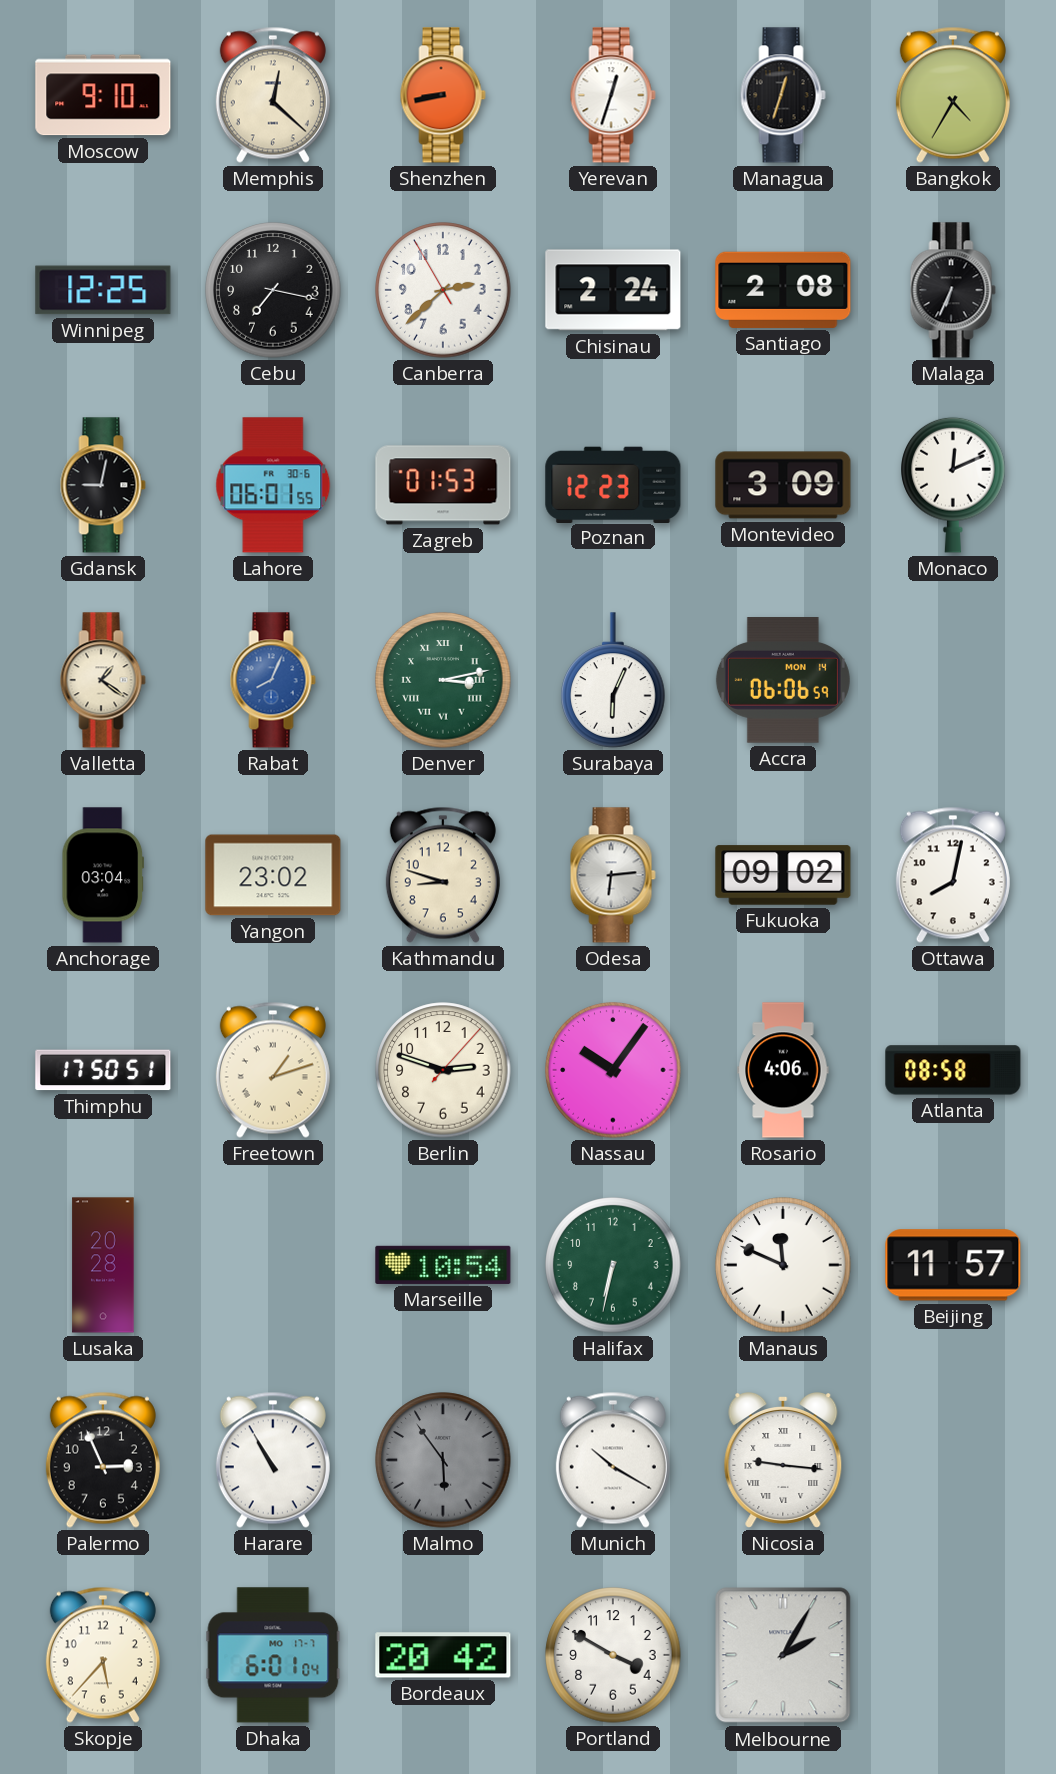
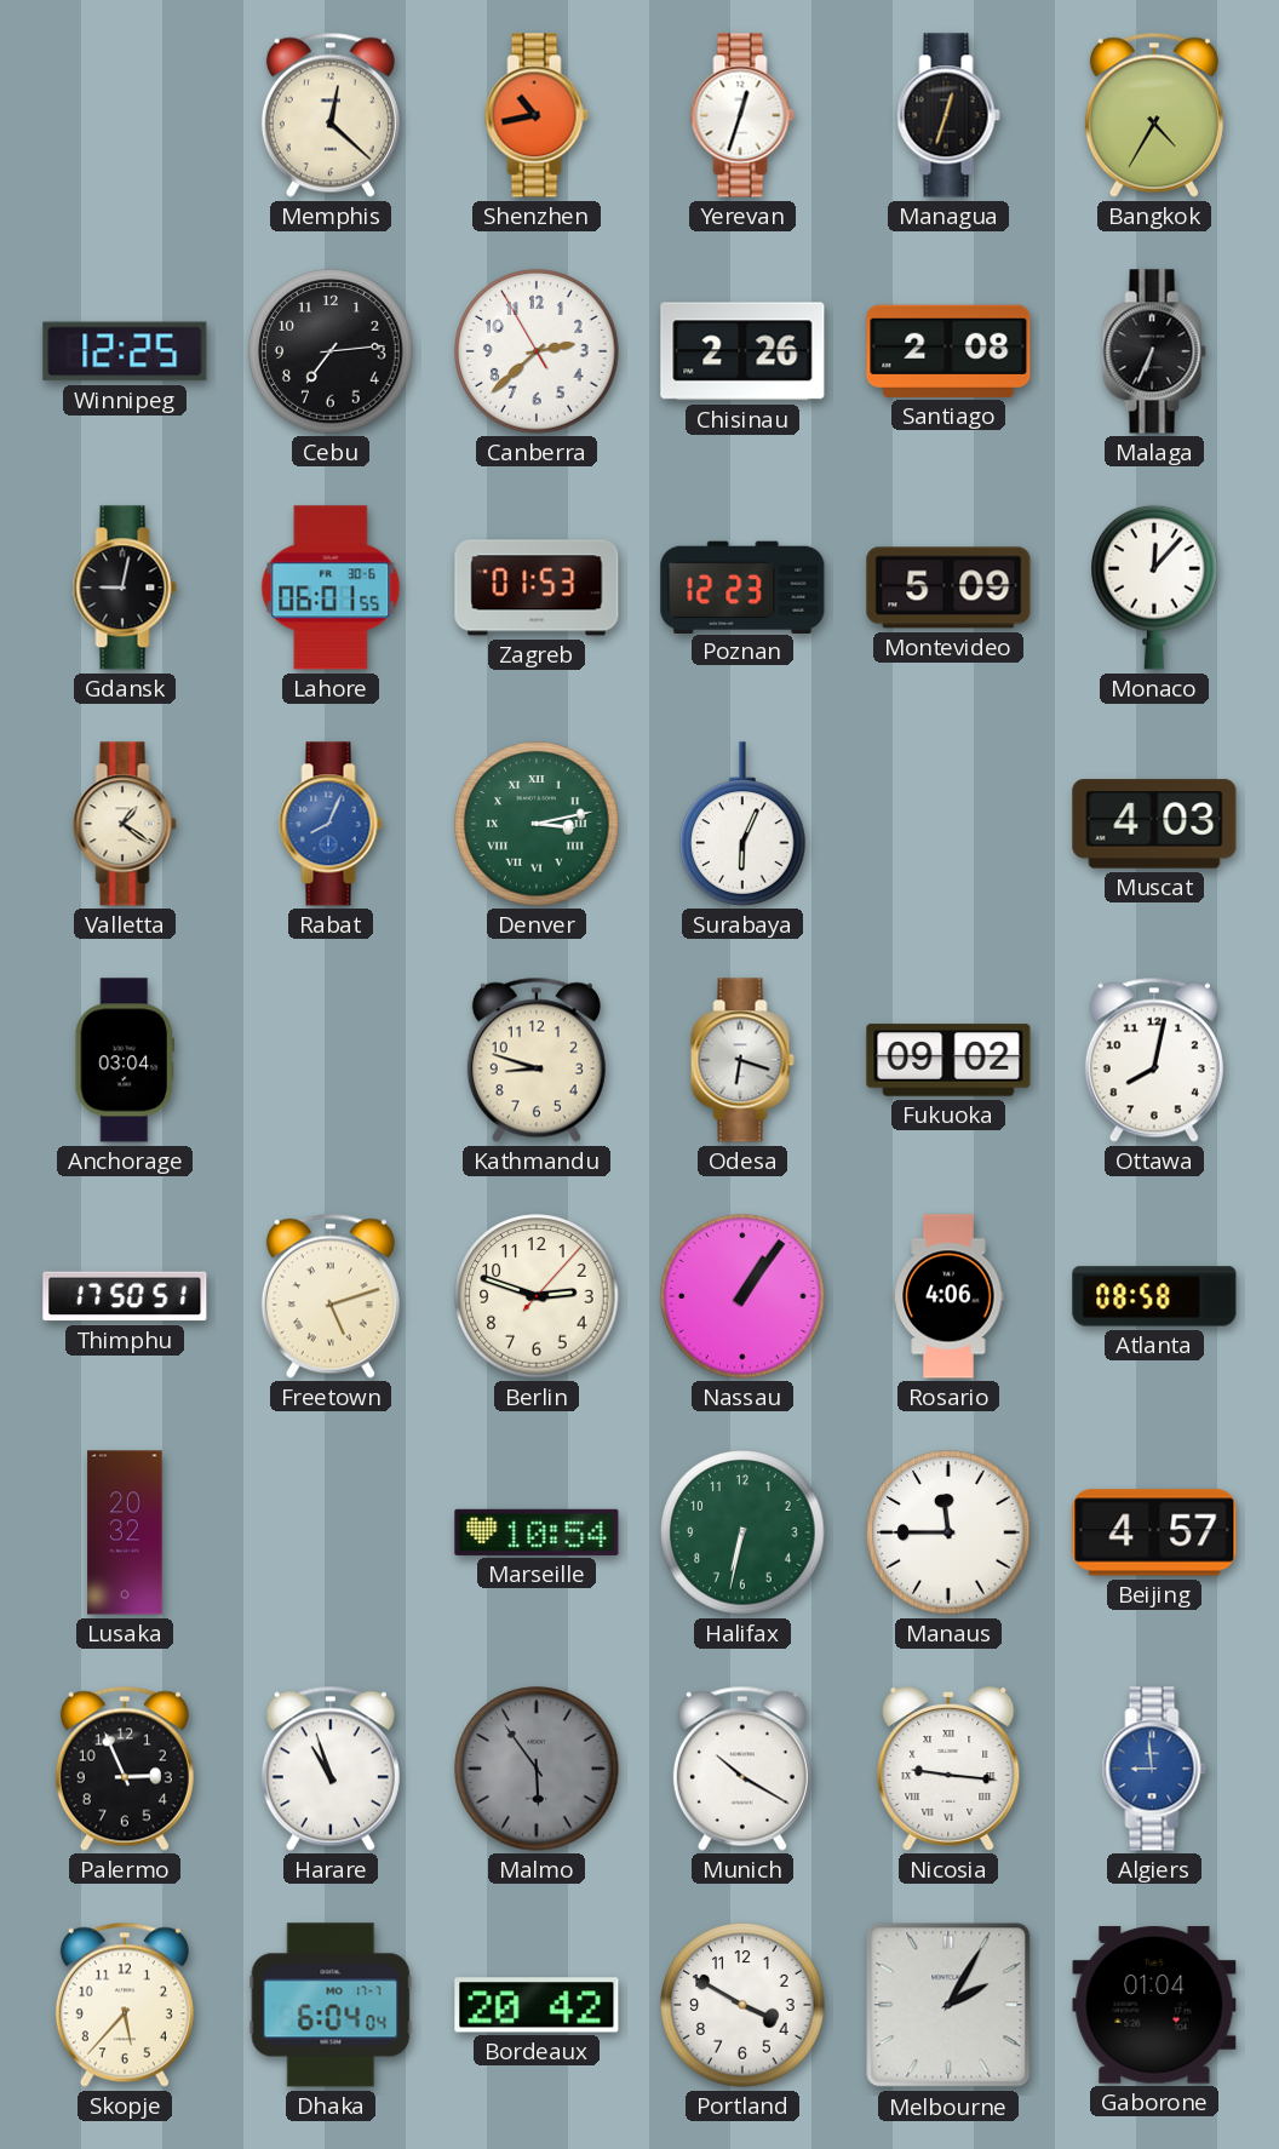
Moscow: 9:10 -> none (103, 95)
Shenzhen: 8:43 -> 10:43 (537, 115)
Cebu: 7:17 -> 7:14 (331, 351)
Chisinau: 2:24 -> 2:26 (742, 351)
Montevideo: 3:09 -> 5:09 (948, 588)
Monaco: 12:11 -> 12:07 (1154, 588)
Accra: 06:06 -> none (783, 680)
Muscat: none -> 4:03 (1154, 824)
Yangon: 23:02 -> none (273, 875)
Odesa: 6:14 -> 6:18 (742, 1060)
Freetown: 1:12 -> 5:12 (331, 1296)
Nassau: 10:06 -> 1:06 (742, 1296)
Lusaka: 20:28 -> 20:32 (125, 1532)
Manaus: 11:49 -> 11:45 (948, 1532)
Beijing: 11:57 -> 4:57 (1154, 1532)
Harare: 10:55 -> 10:57 (331, 1769)
Algiers: none -> 8:59 (1154, 1769)
Dhaka: 6:01 -> 6:04 (331, 2005)
Gaborone: none -> 01:04 (1154, 2005)
